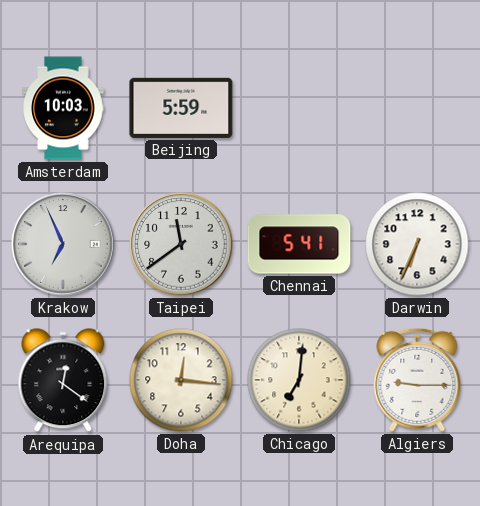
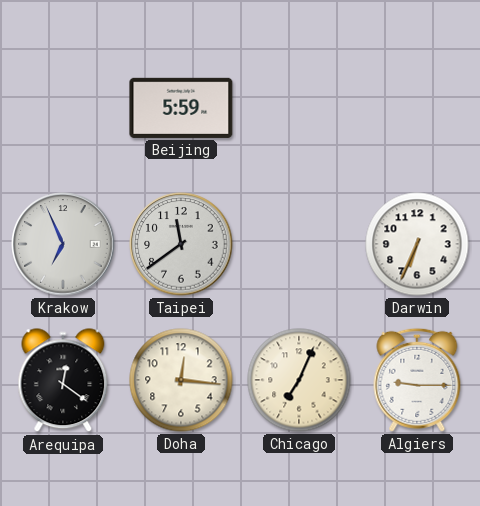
Amsterdam: 10:03 -> none (63, 108)
Chennai: 5:41 -> none (299, 244)
Chicago: 7:01 -> 7:04 (299, 380)
